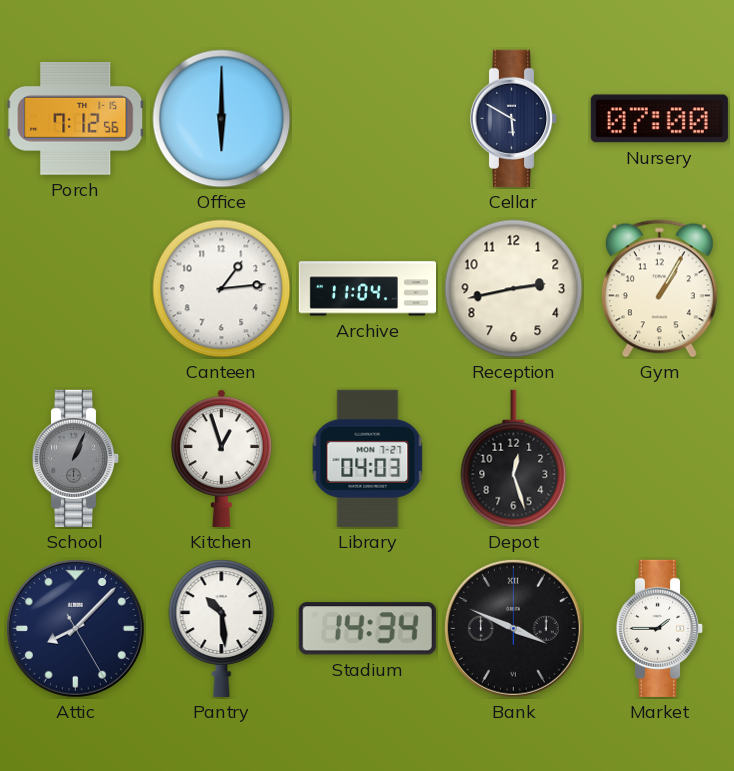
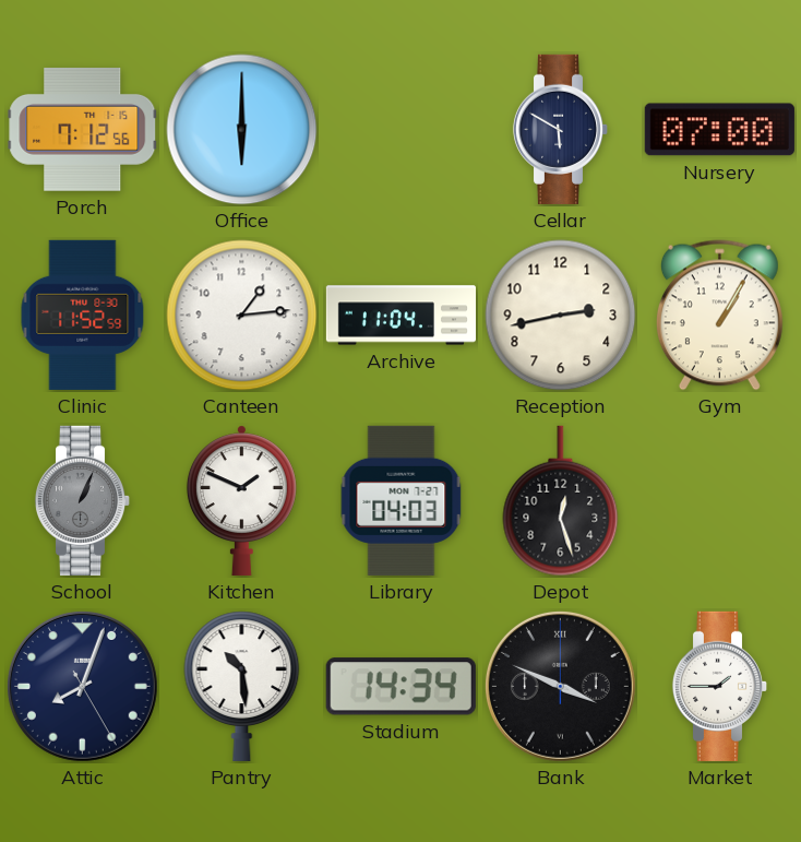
Clinic: none -> 11:52 (83, 315)
Kitchen: 12:57 -> 1:49 (241, 500)
Attic: 8:07 -> 8:03 (82, 686)
